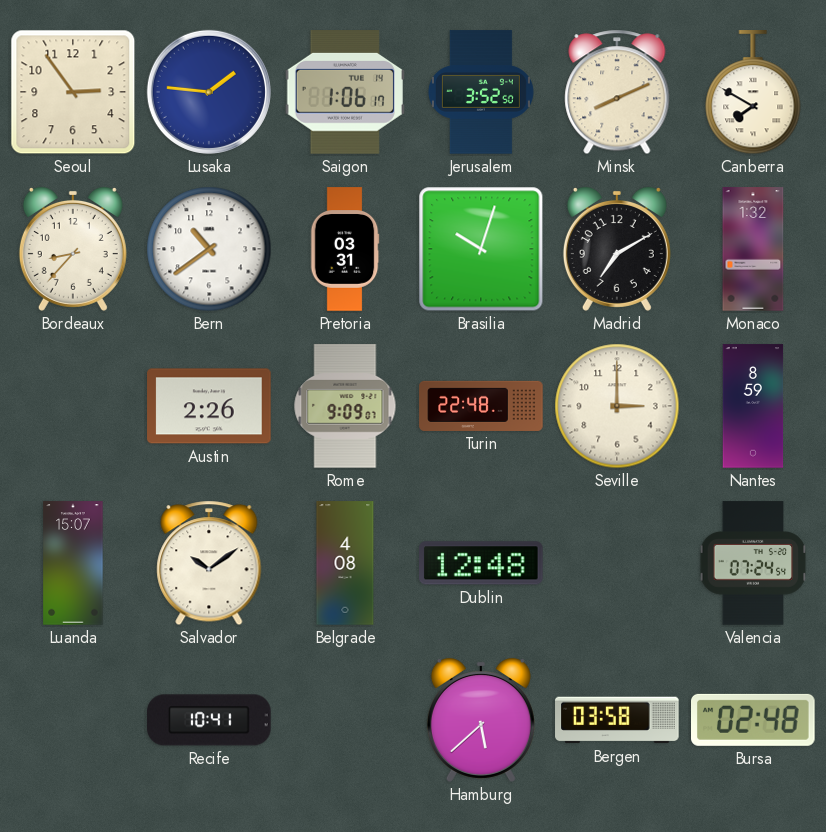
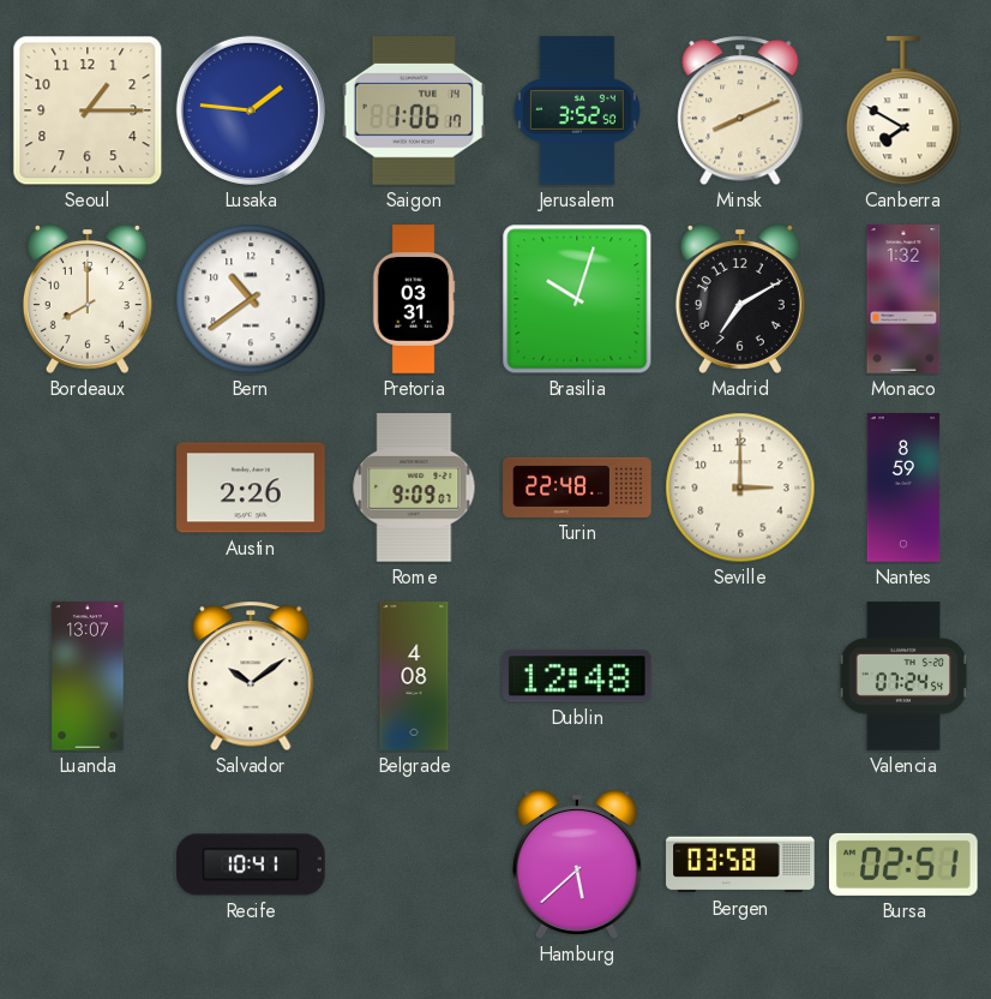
Seoul: 2:54 -> 1:15 (88, 110)
Bordeaux: 8:37 -> 8:00 (88, 299)
Luanda: 15:07 -> 13:07 (88, 676)
Bursa: 02:48 -> 02:51 (905, 865)
